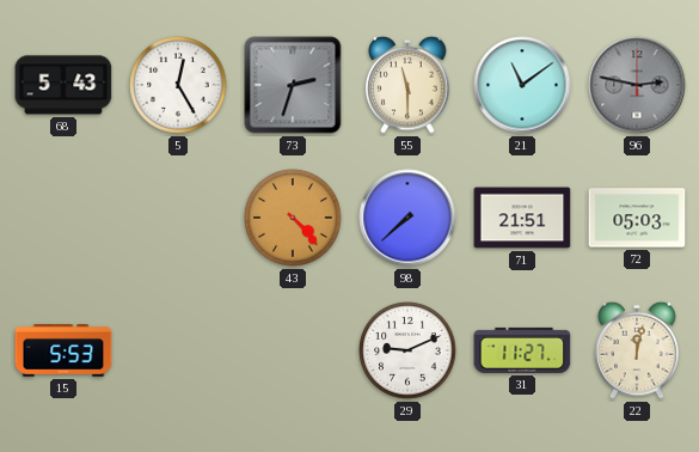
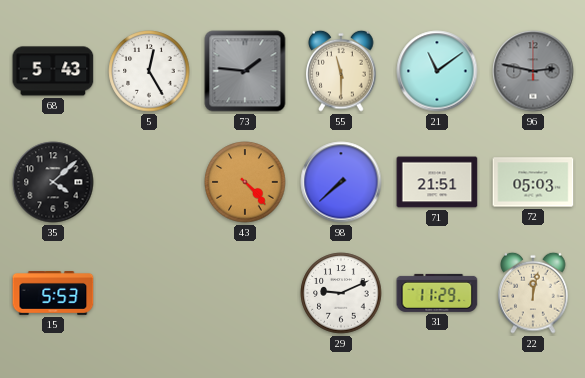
73: 2:33 -> 1:46 (245, 71)
35: none -> 4:08 (53, 182)
31: 11:27 -> 11:29 (437, 293)
